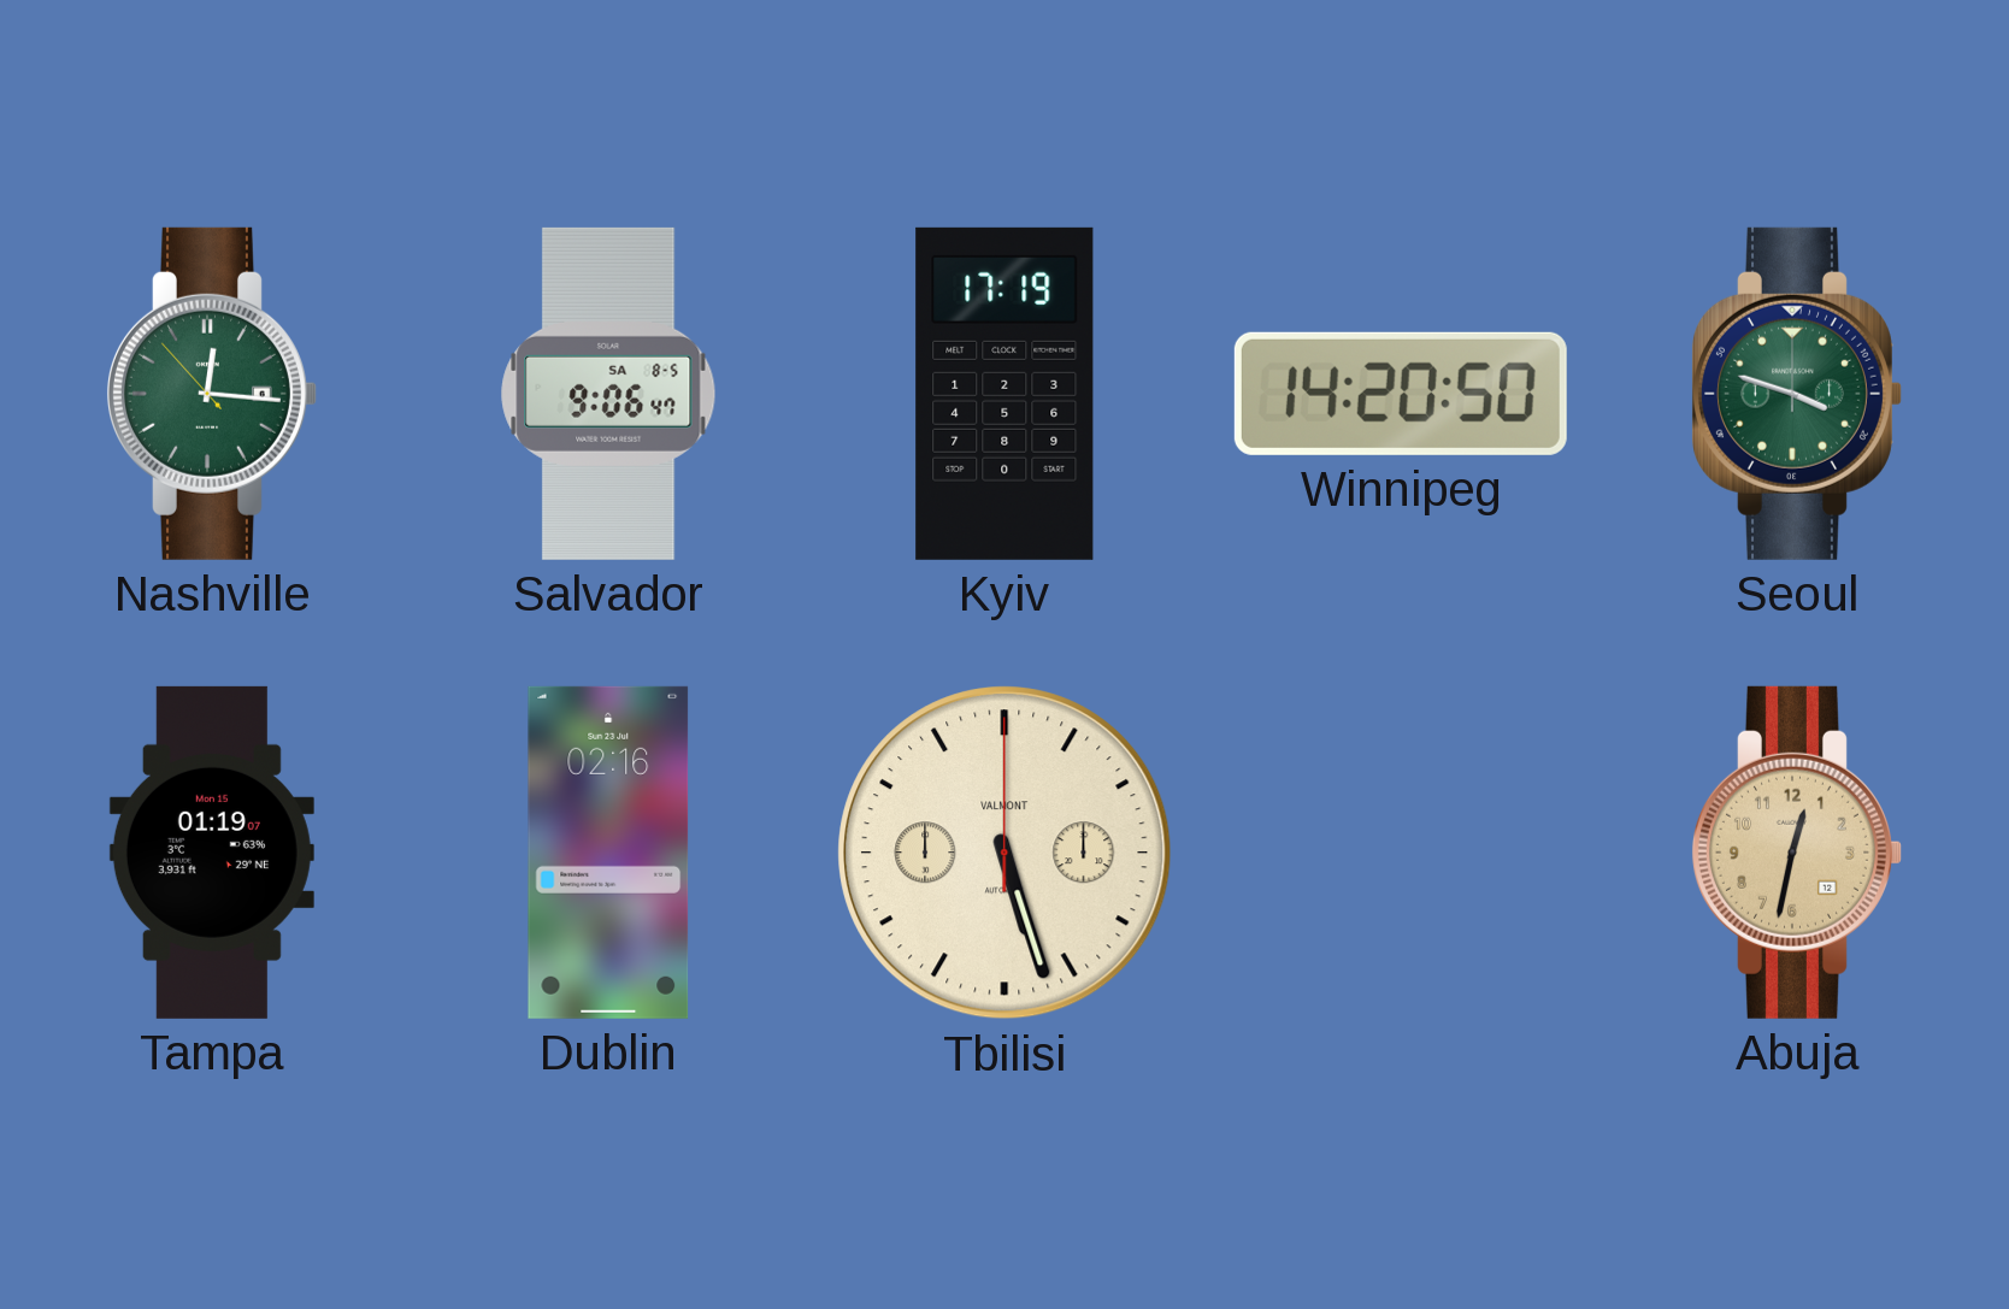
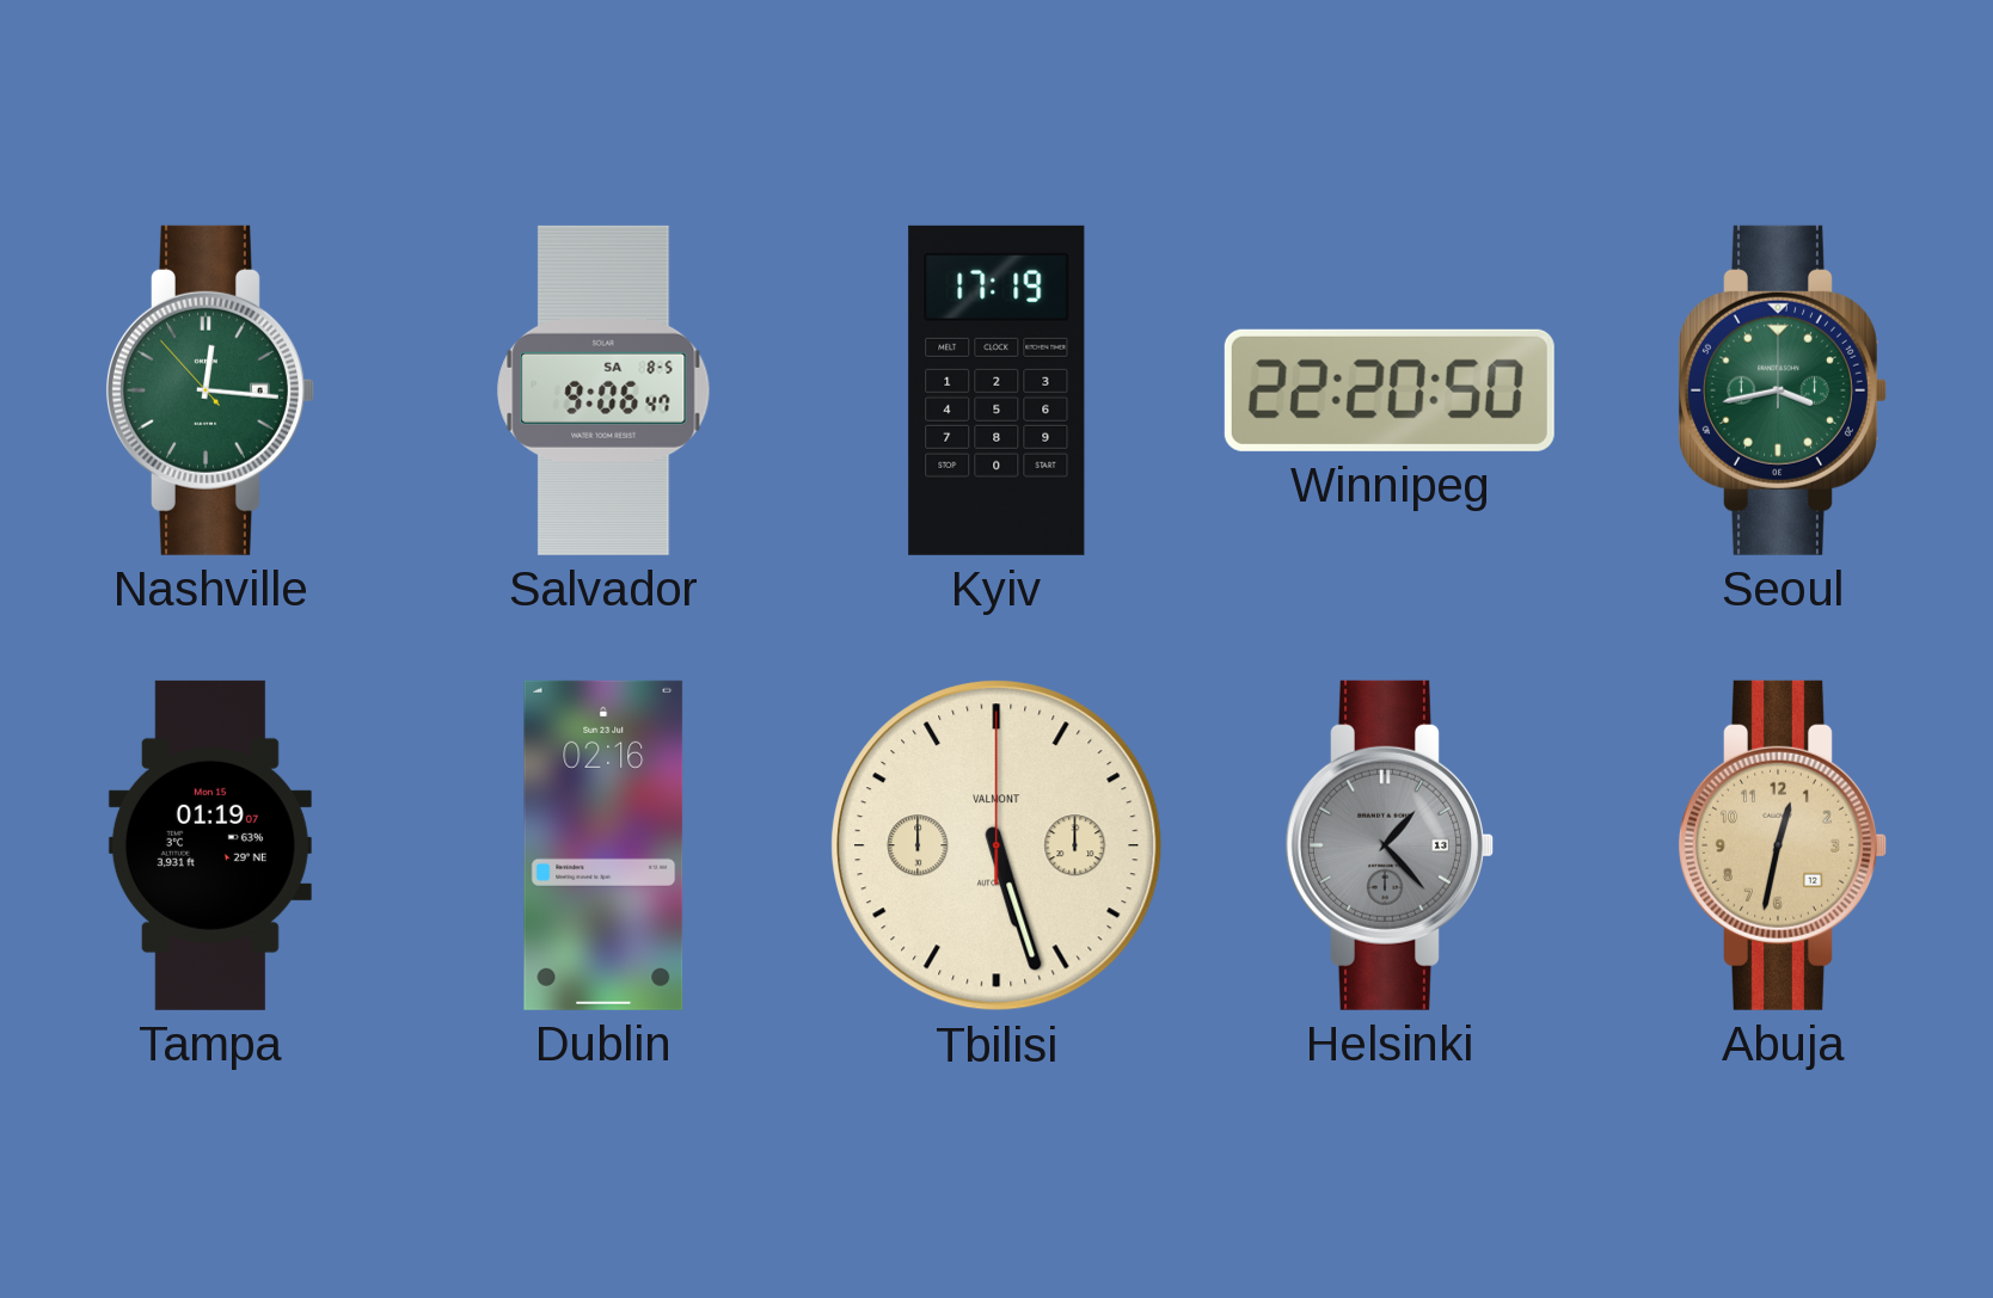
Winnipeg: 14:20 -> 22:20 (1390, 390)
Seoul: 3:48 -> 3:43 (1782, 390)
Helsinki: none -> 1:23 (1388, 845)
